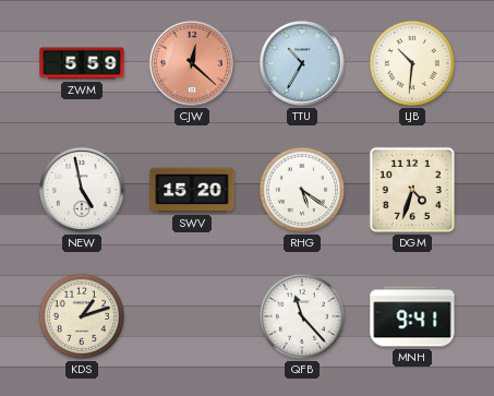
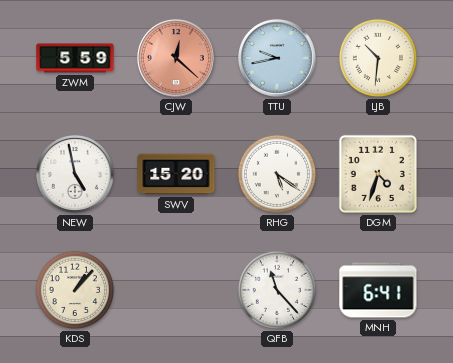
TTU: 10:35 -> 9:43 (277, 58)
KDS: 1:12 -> 1:07 (75, 290)
MNH: 9:41 -> 6:41 (378, 290)
